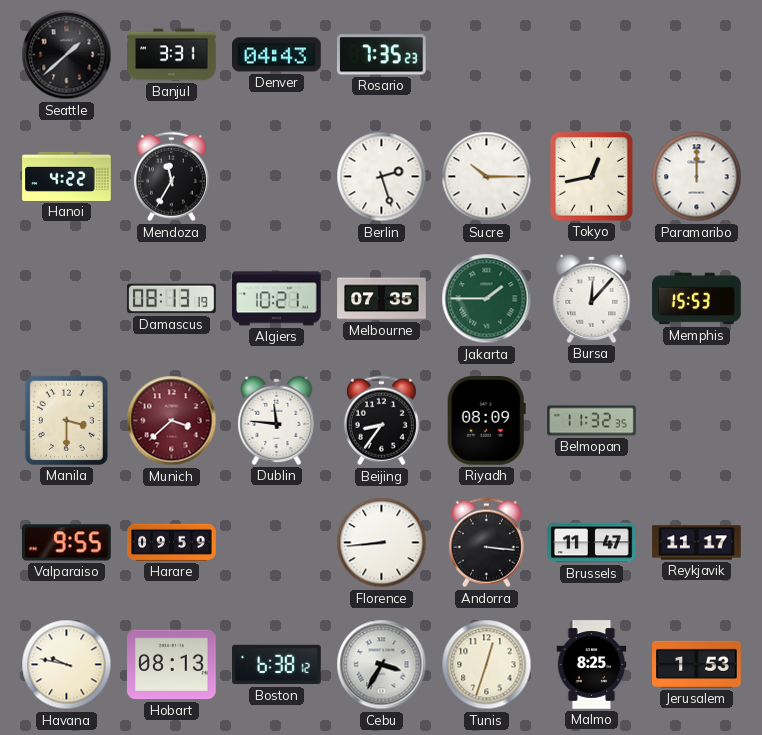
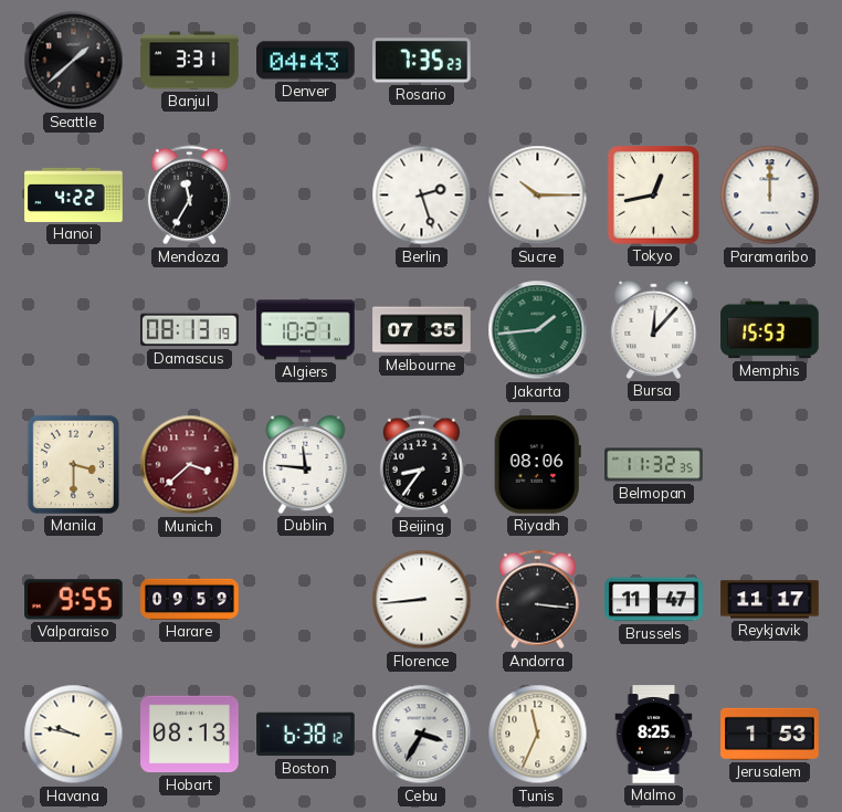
Jakarta: 1:45 -> 1:44 (538, 330)
Riyadh: 08:09 -> 08:06 (537, 465)
Tunis: 12:33 -> 11:34 (538, 735)
